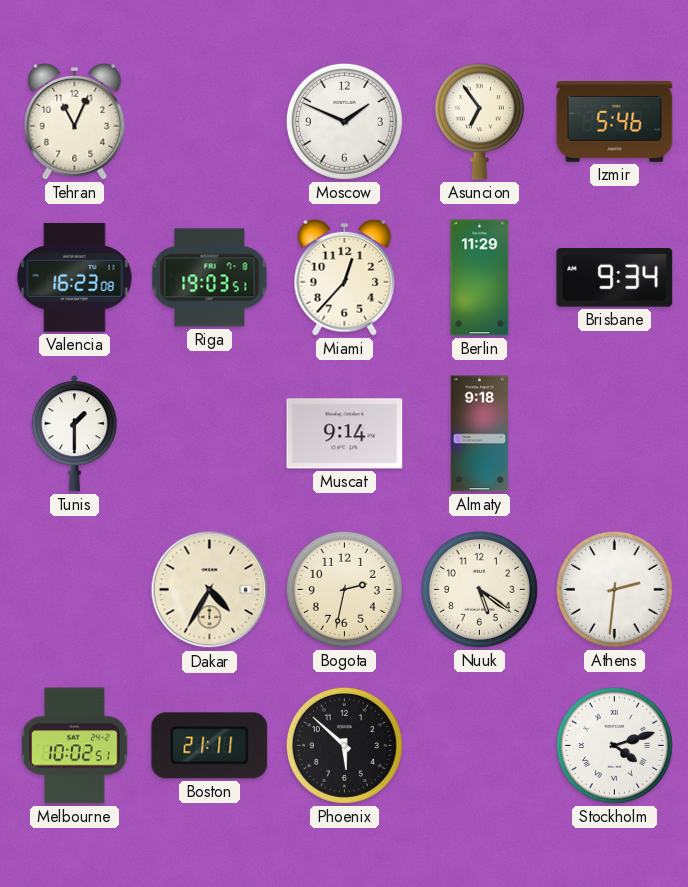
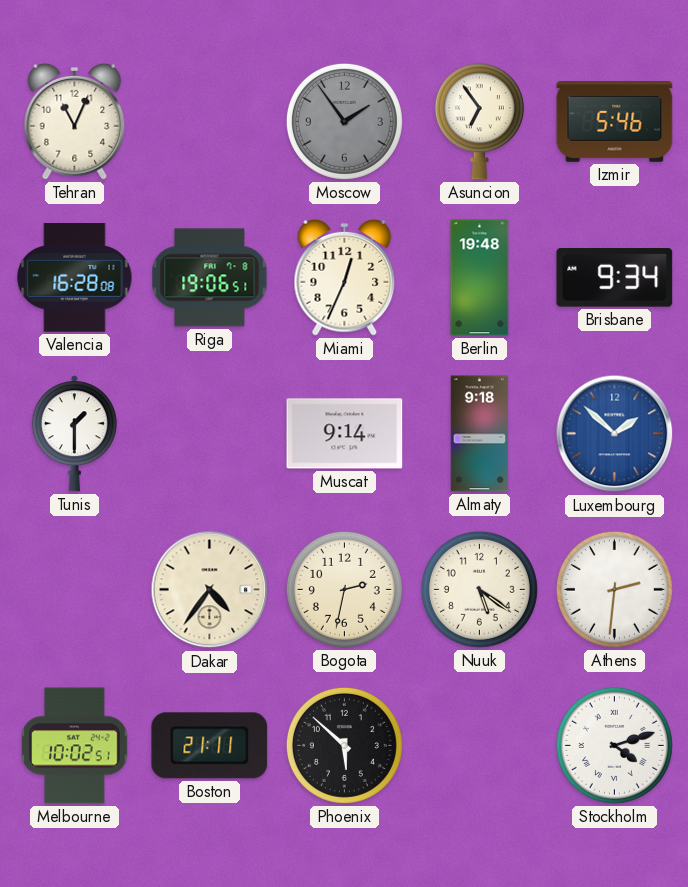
Moscow: 1:49 -> 1:54 (344, 121)
Moscow dial: white -> grey (344, 121)
Valencia: 16:23 -> 16:28 (75, 278)
Riga: 19:03 -> 19:06 (210, 278)
Miami: 12:37 -> 12:34 (345, 277)
Berlin: 11:29 -> 19:48 (480, 278)
Luxembourg: none -> 1:52 (615, 434)
Dakar: 4:35 -> 4:36 (210, 590)
